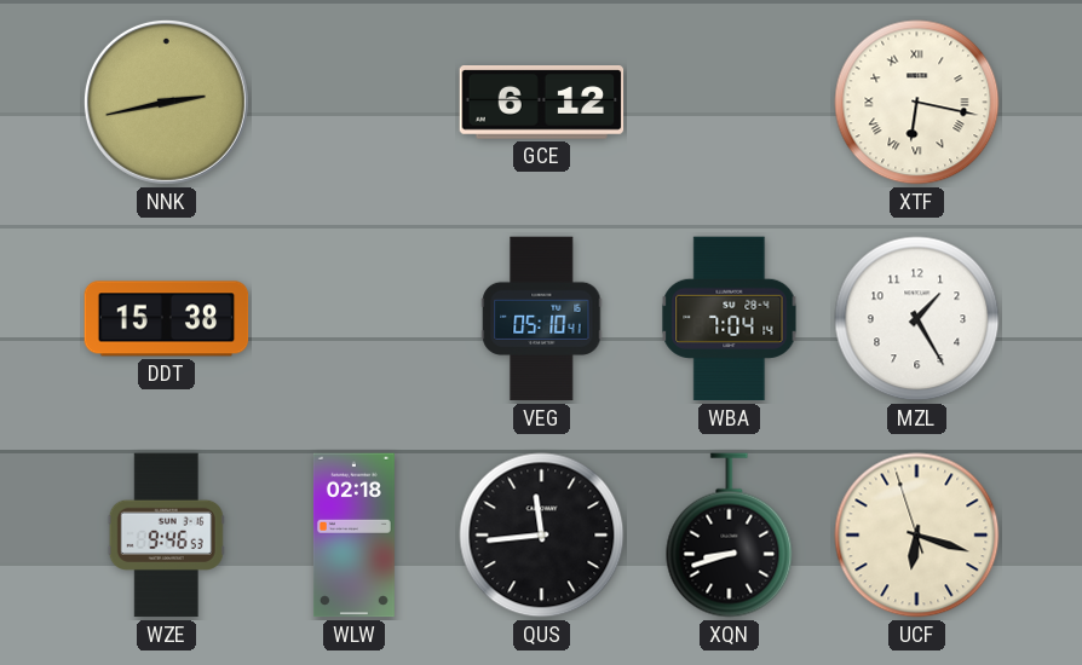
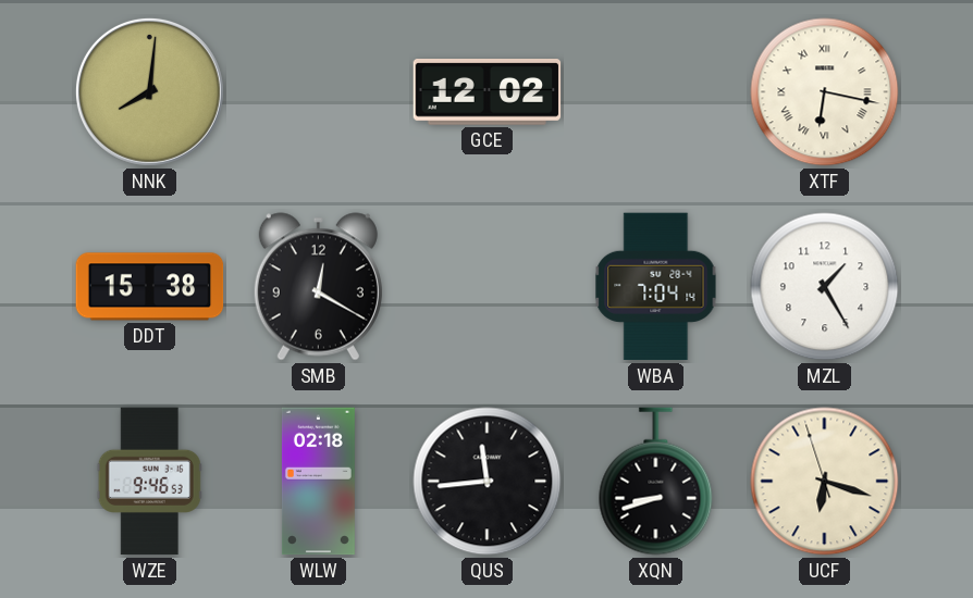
NNK: 2:43 -> 8:01 (149, 91)
GCE: 6:12 -> 12:02 (488, 92)
SMB: none -> 12:20 (318, 287)
VEG: 05:10 -> none (542, 319)
